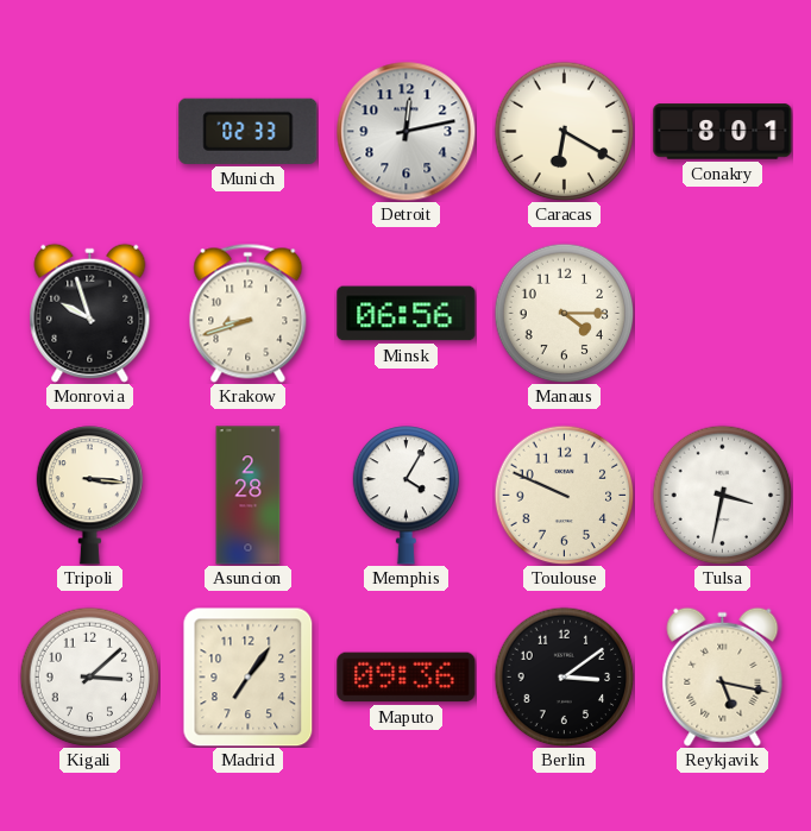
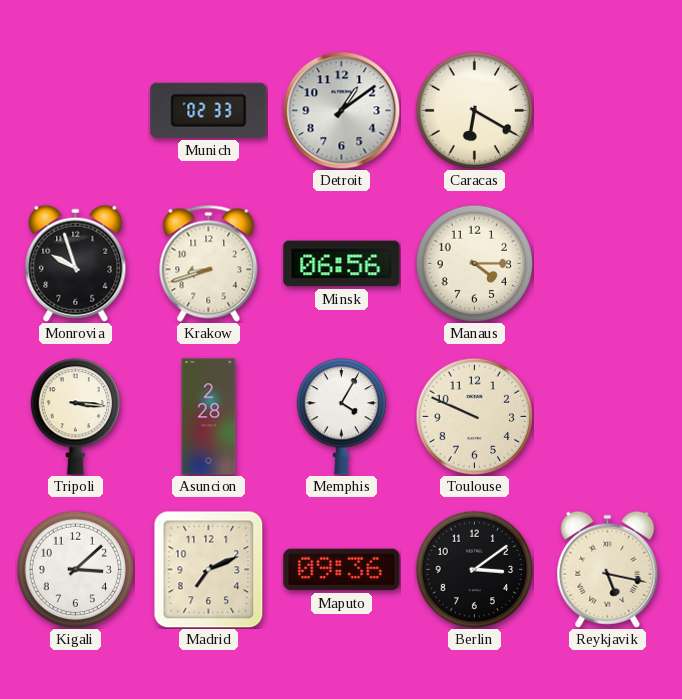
Detroit: 12:13 -> 1:09 (341, 110)
Conakry: 8:01 -> none (723, 132)
Tulsa: 3:32 -> none (722, 495)
Madrid: 7:06 -> 7:11 (209, 569)
